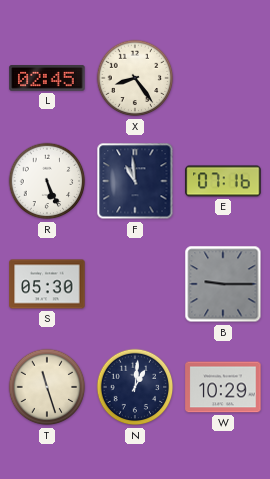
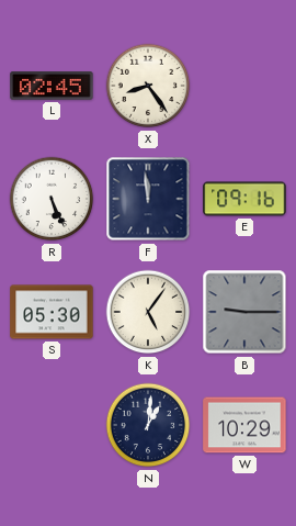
F: 10:59 -> 11:59 (148, 199)
E: 07:16 -> 09:16 (244, 199)
K: none -> 5:06 (148, 312)
T: 11:27 -> none (47, 387)
